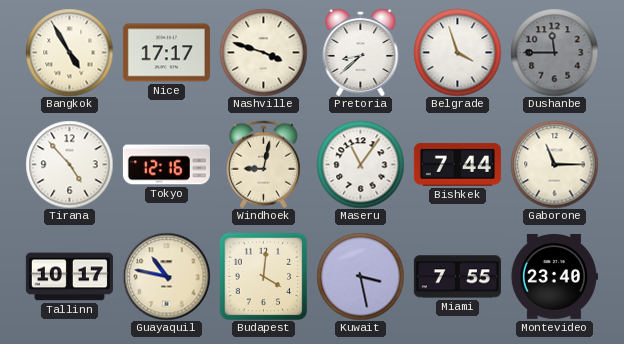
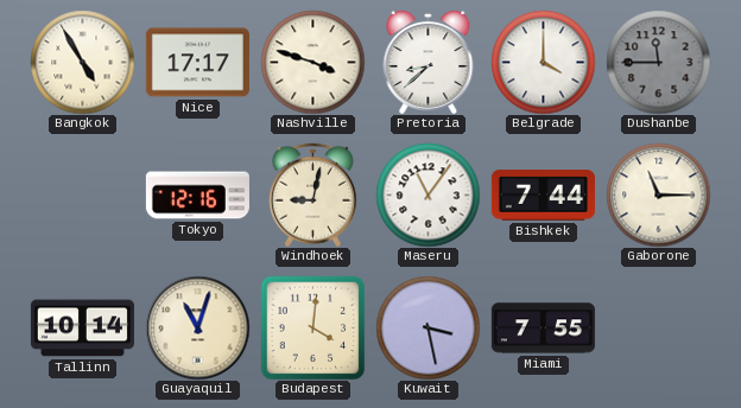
Belgrade: 3:57 -> 4:00 (543, 62)
Tirana: 4:53 -> none (69, 164)
Tallinn: 10:17 -> 10:14 (82, 329)
Guayaquil: 10:47 -> 11:03 (197, 327)
Montevideo: 23:40 -> none (554, 276)
